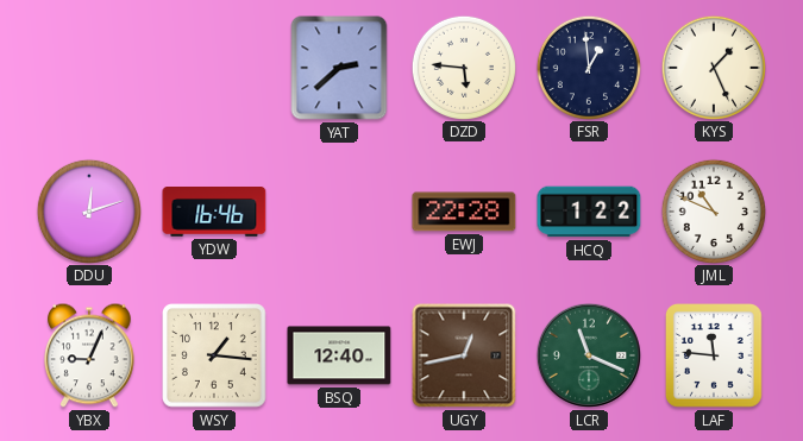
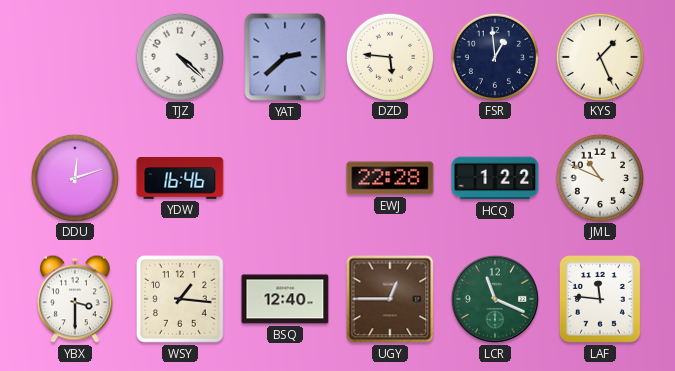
TJZ: none -> 4:22 (179, 56)
YBX: 9:04 -> 3:30 (75, 299)
UGY: 12:43 -> 12:45 (390, 299)
